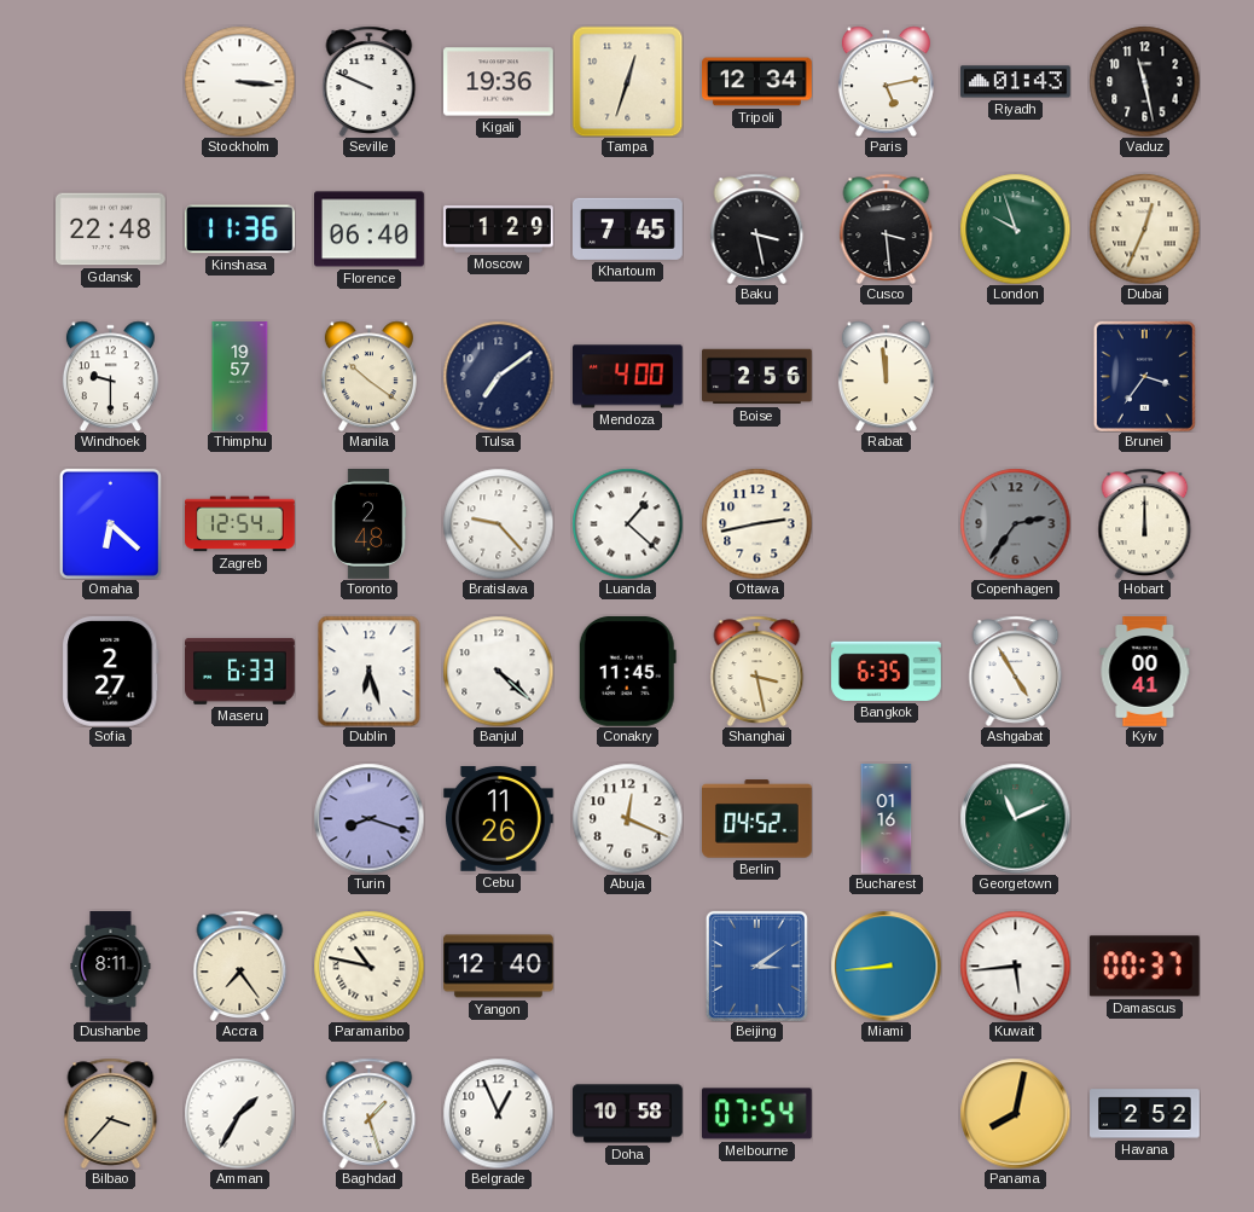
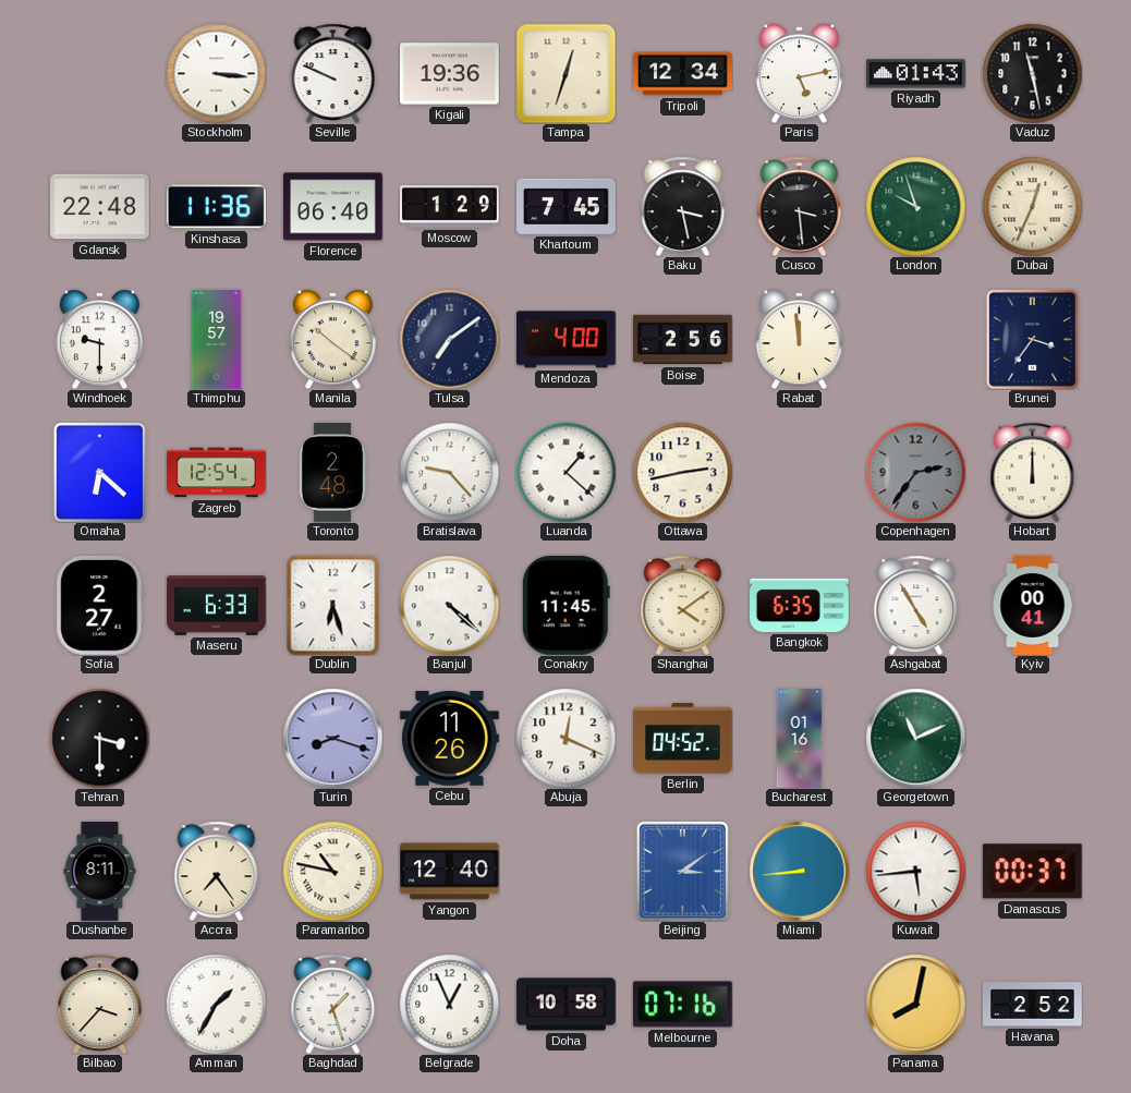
Shanghai: 3:28 -> 4:09 (683, 605)
Tehran: none -> 3:30 (99, 738)
Melbourne: 07:54 -> 07:16 (682, 1005)
